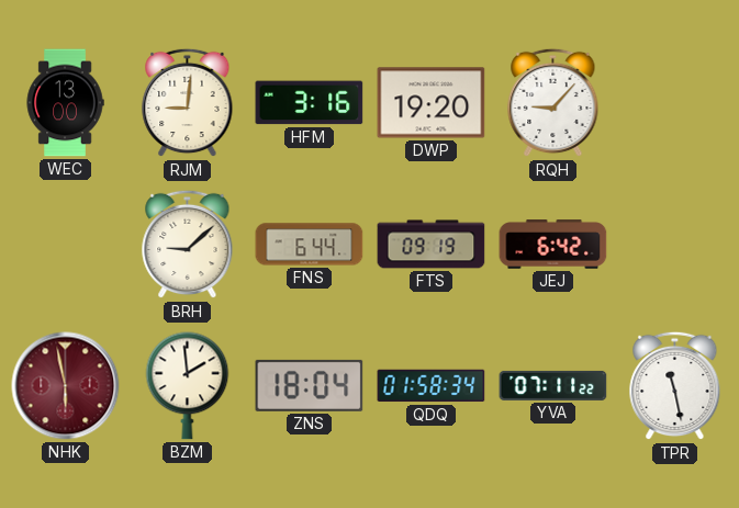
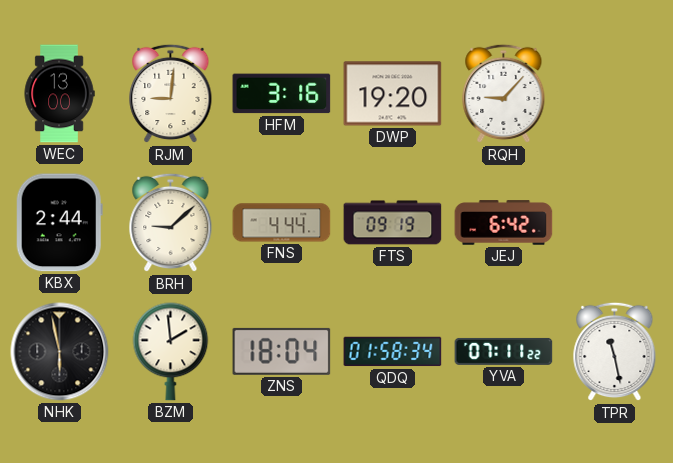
KBX: none -> 2:44 (59, 223)
FNS: 6:44 -> 4:44 (282, 223)
NHK dial: burgundy -> black (60, 352)
